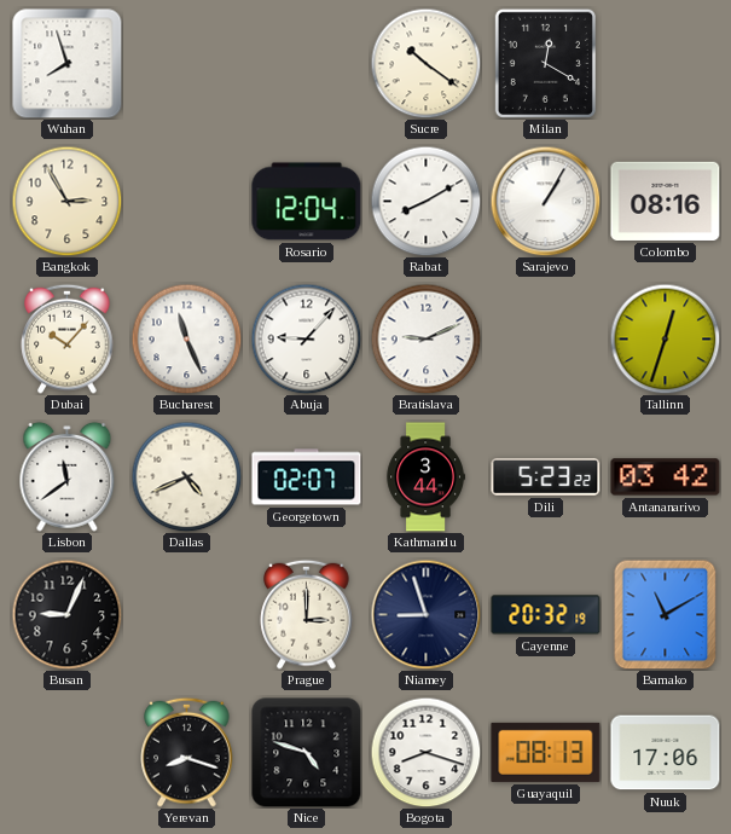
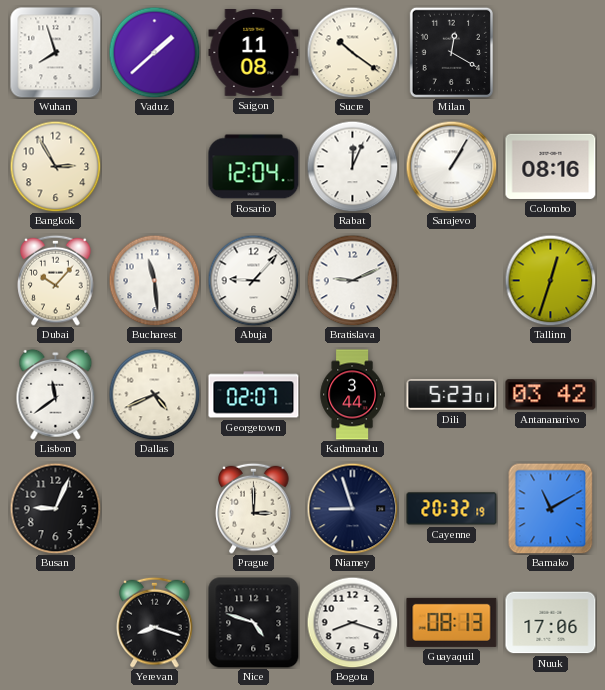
Vaduz: none -> 1:38 (154, 52)
Saigon: none -> 11:08 (254, 53)
Rabat: 8:10 -> 12:04 (352, 166)
Bucharest: 11:26 -> 11:29 (154, 280)
Dili: 5:23:22 -> 5:23:01 (452, 394)
